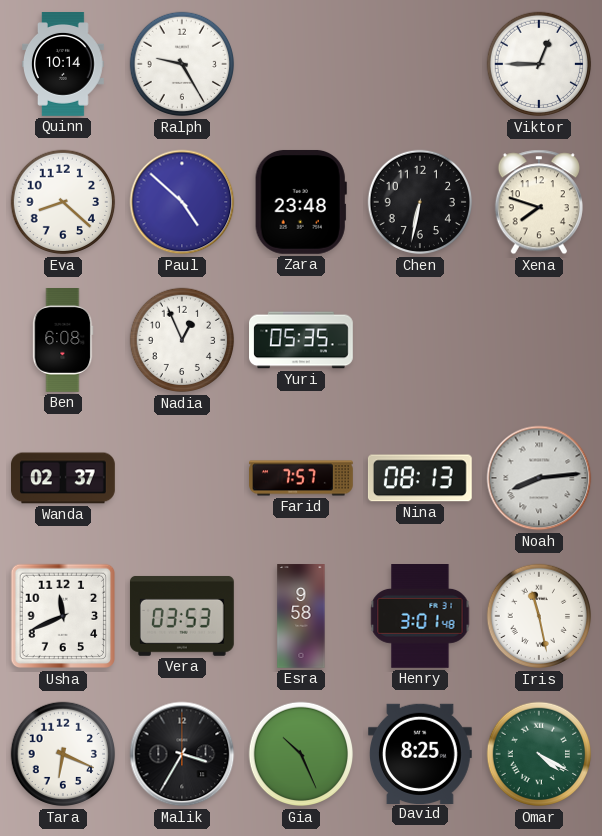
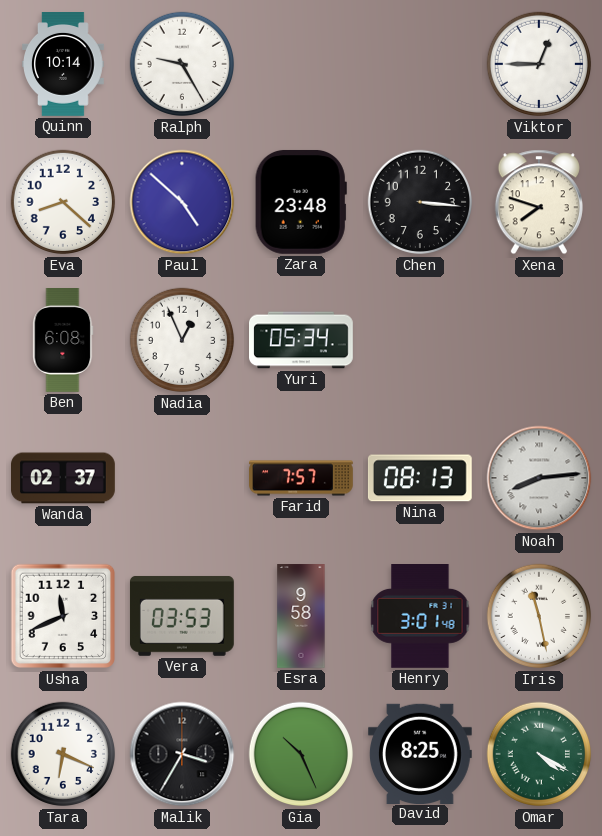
Chen: 6:32 -> 3:16 (420, 202)
Yuri: 05:35 -> 05:34 (302, 340)
